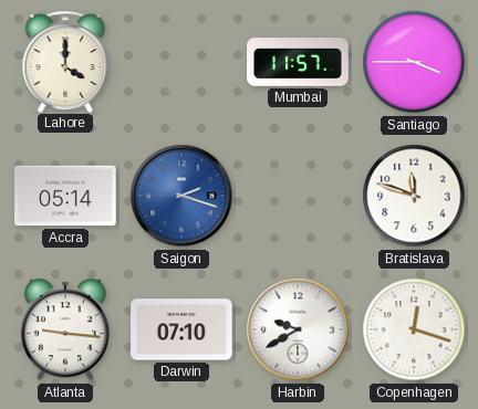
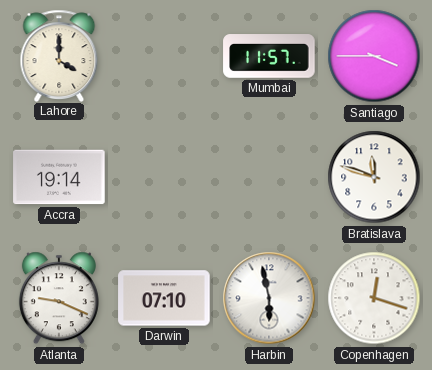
Accra: 05:14 -> 19:14 (59, 177)
Saigon: 2:18 -> none (181, 196)
Atlanta: 9:16 -> 9:19 (59, 298)
Harbin: 9:40 -> 5:58 (269, 298)
